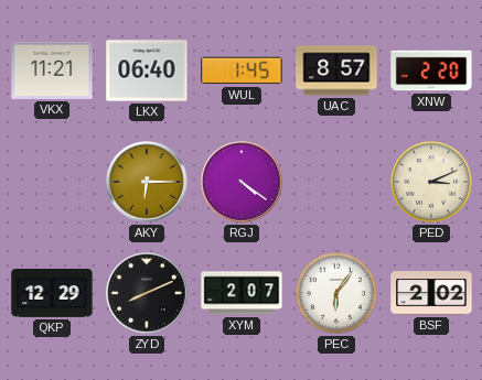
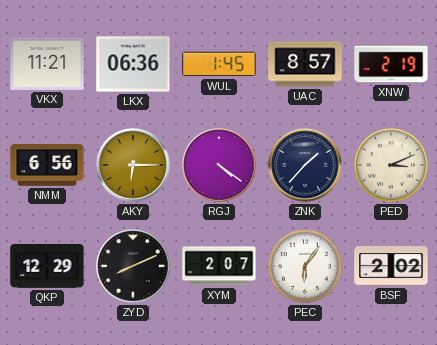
LKX: 06:40 -> 06:36 (133, 64)
XNW: 2:20 -> 2:19 (391, 64)
NMM: none -> 6:56 (47, 165)
ZNK: none -> 1:37 (305, 165)
